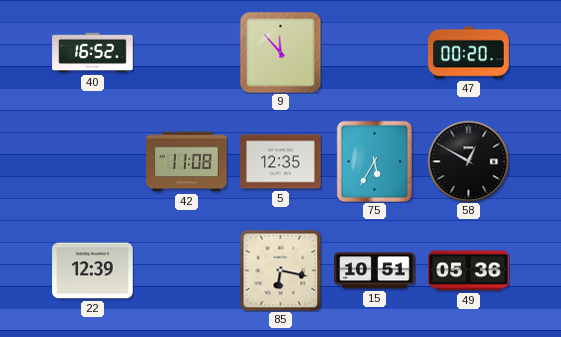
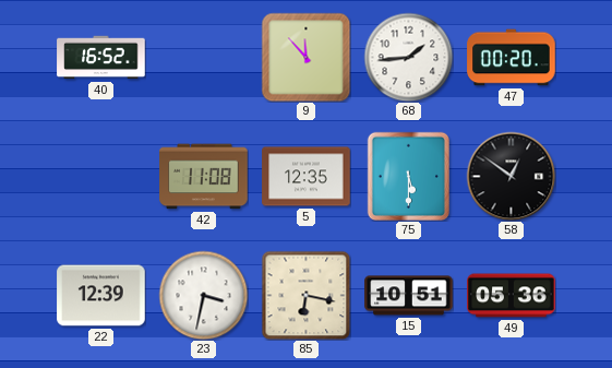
68: none -> 1:44 (408, 57)
75: 5:35 -> 5:30 (408, 176)
58: 12:50 -> 12:51 (511, 176)
23: none -> 3:32 (203, 295)
